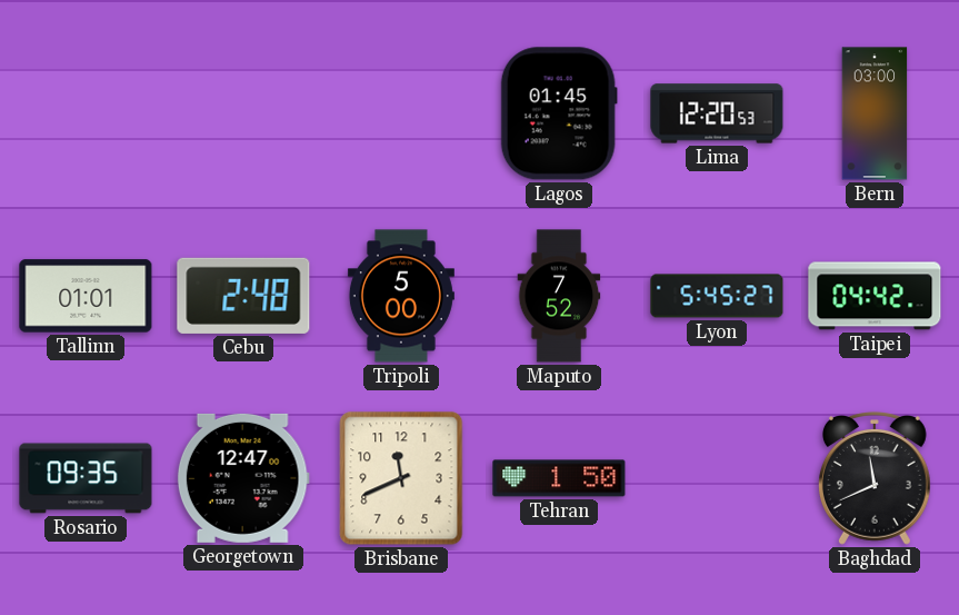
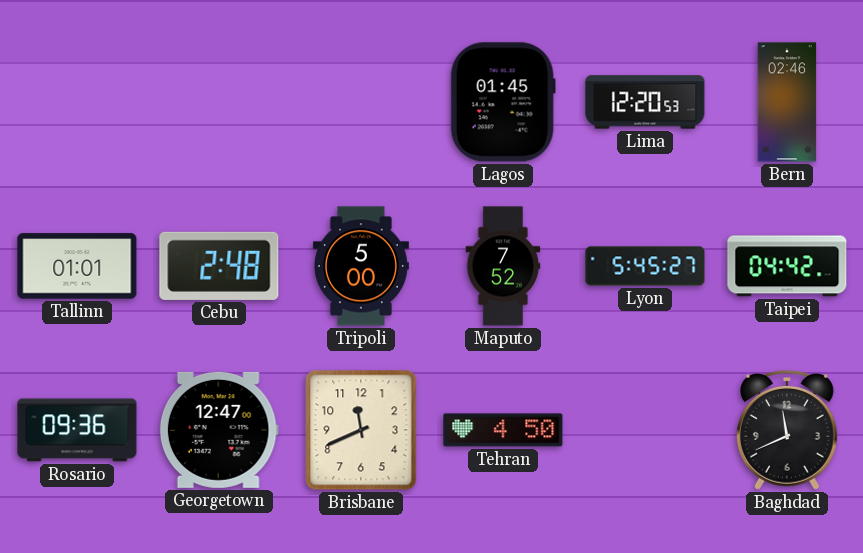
Bern: 03:00 -> 02:46 (787, 102)
Rosario: 09:35 -> 09:36 (77, 430)
Tehran: 1:50 -> 4:50 (503, 430)
